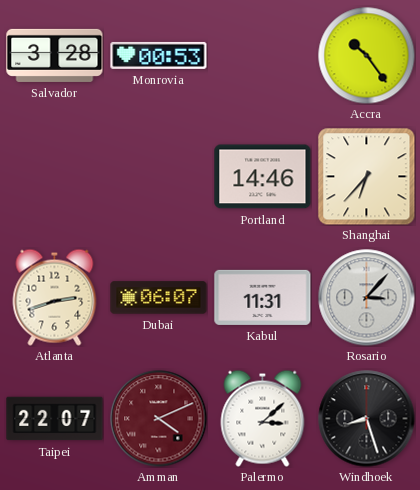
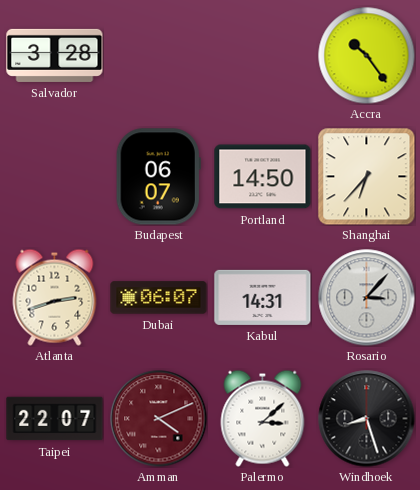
Monrovia: 00:53 -> none (159, 55)
Budapest: none -> 06:07 (158, 177)
Portland: 14:46 -> 14:50 (263, 177)
Kabul: 11:31 -> 14:31 (263, 297)
